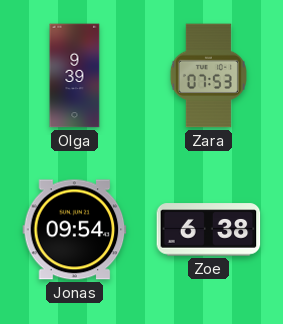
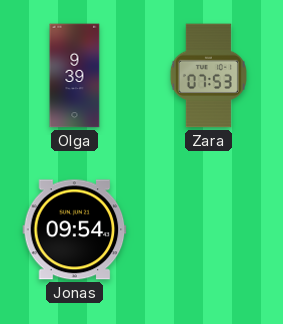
Zoe: 6:38 -> none (209, 230)
